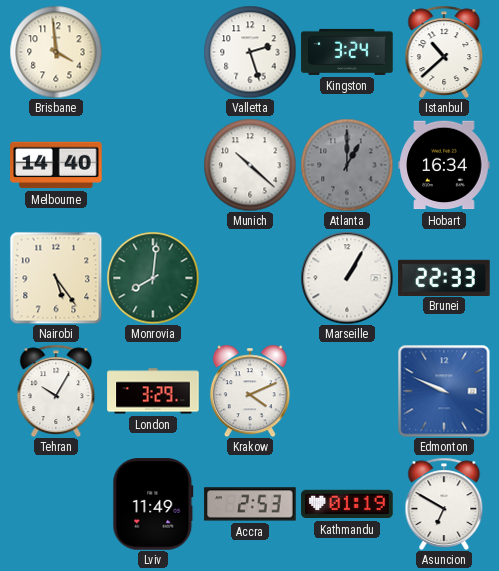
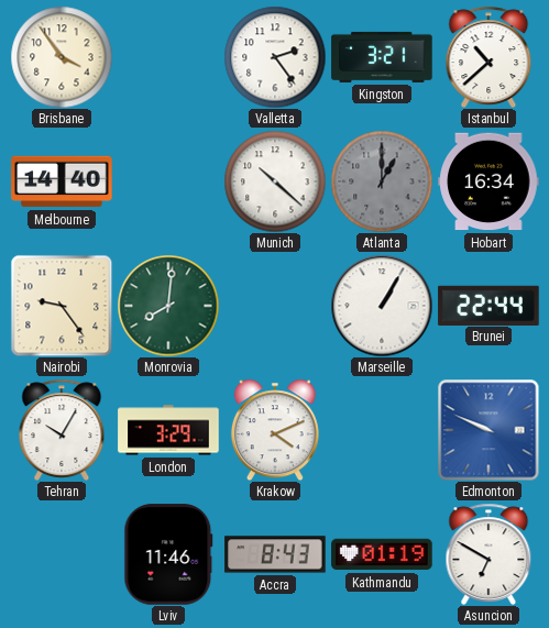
Brisbane: 3:59 -> 3:54 (62, 57)
Valletta: 2:27 -> 2:24 (275, 57)
Kingston: 3:24 -> 3:21 (382, 57)
Nairobi: 5:24 -> 9:24 (62, 306)
Brunei: 22:33 -> 22:44 (488, 305)
Lviv: 11:49 -> 11:46 (168, 554)
Accra: 2:53 -> 8:43 (275, 554)
